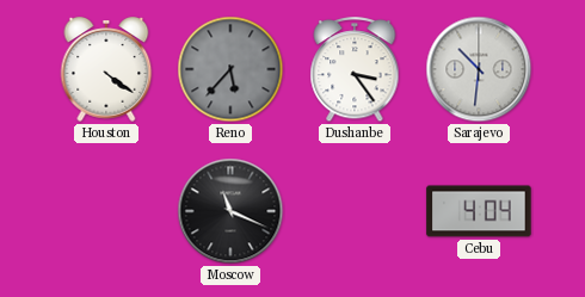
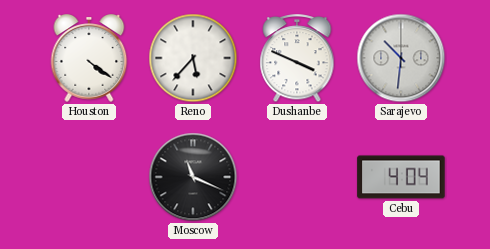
Reno dial: grey -> white (193, 58)
Dushanbe: 3:24 -> 3:49 (297, 59)
